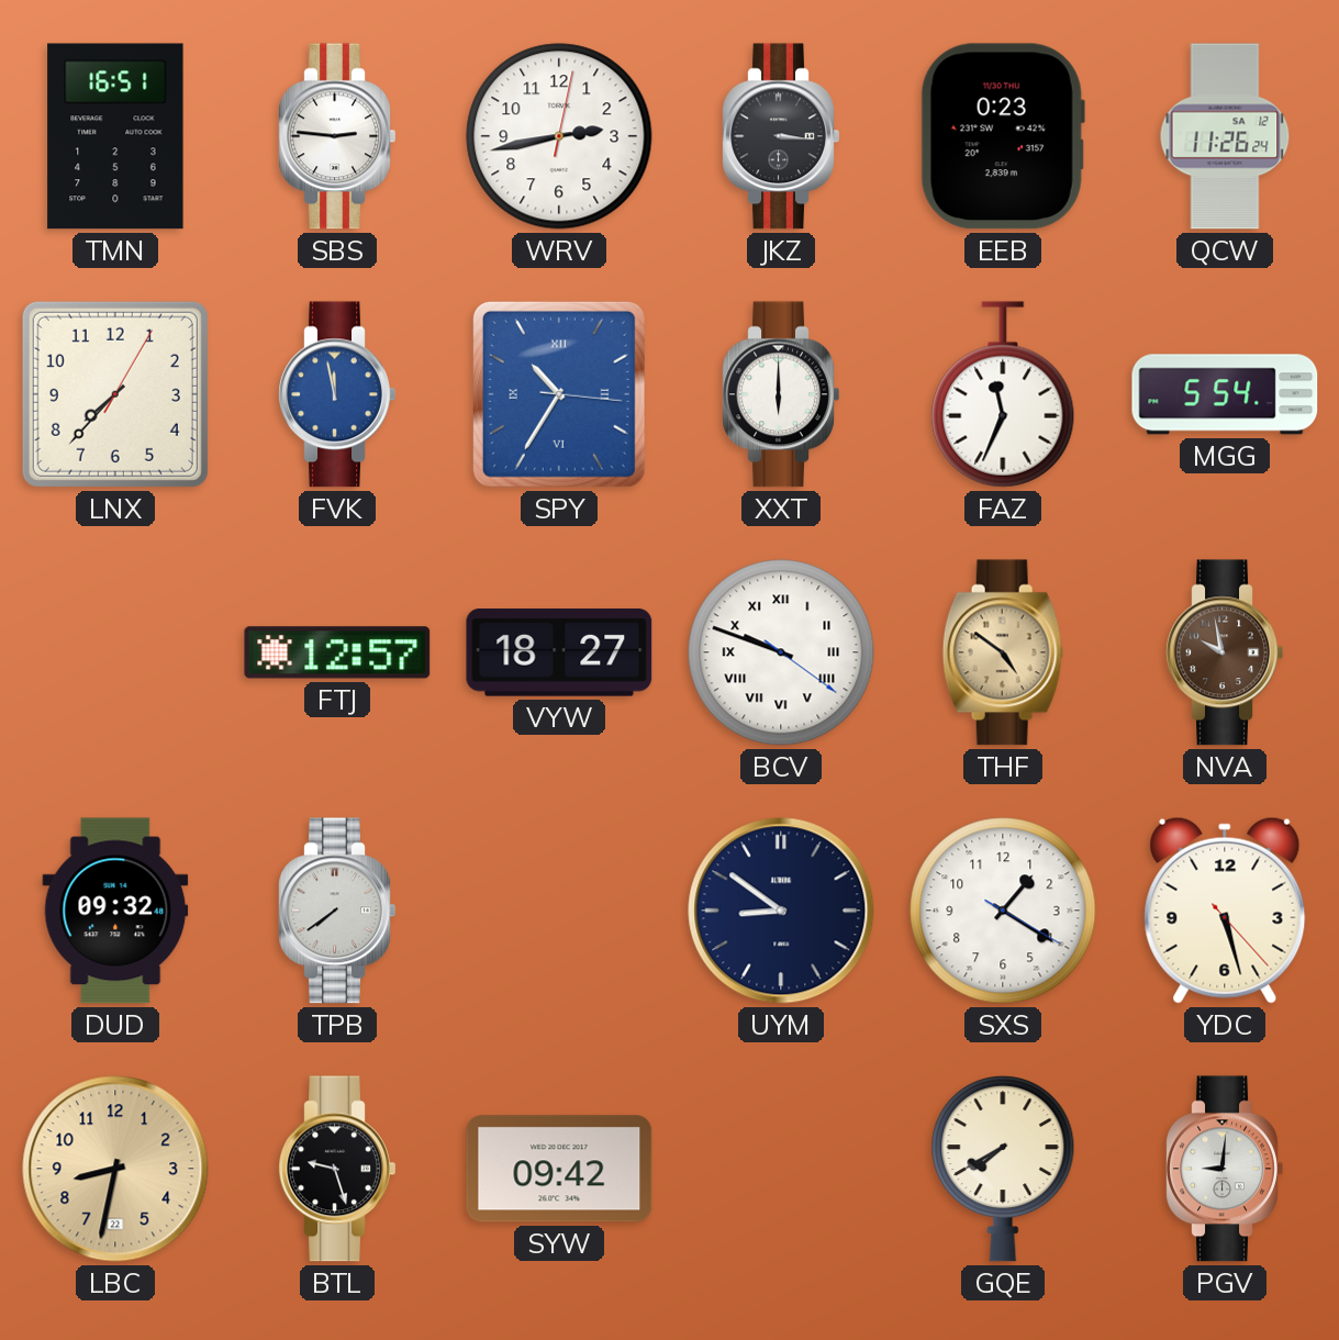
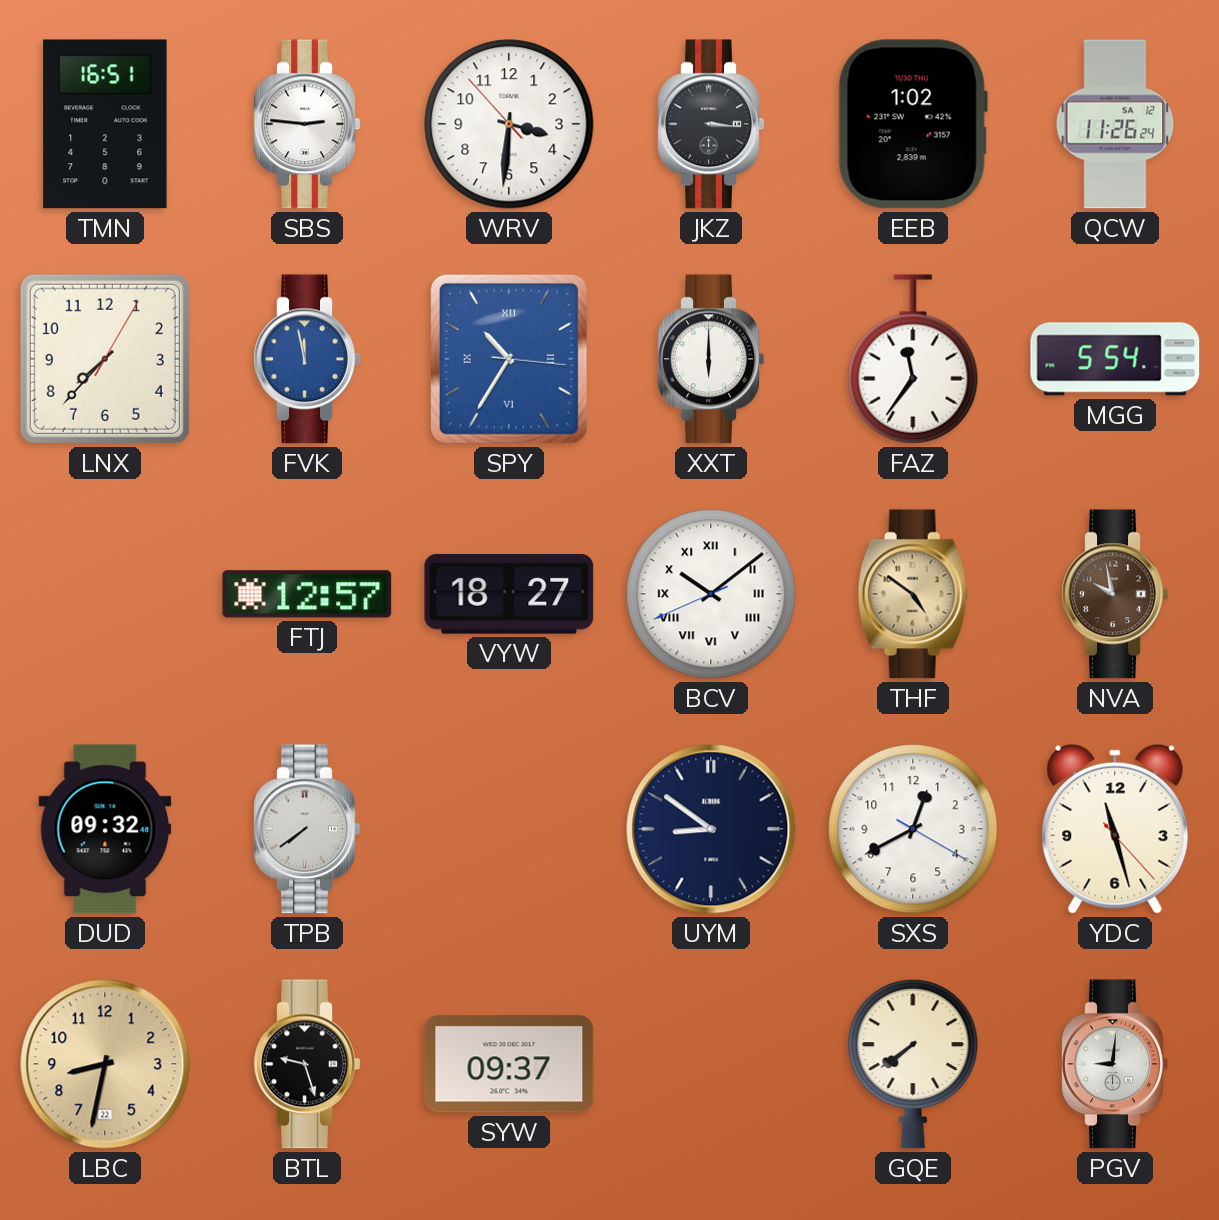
WRV: 2:43 -> 3:30 (509, 124)
EEB: 0:23 -> 1:02 (913, 124)
FAZ: 11:34 -> 11:36 (913, 359)
BCV: 9:48 -> 10:08 (711, 594)
SXS: 1:20 -> 12:40 (913, 829)
YDC: 5:27 -> 11:27 (1115, 829)
SYW: 09:42 -> 09:37 (509, 1064)
GQE: 7:40 -> 7:39 (913, 1064)
